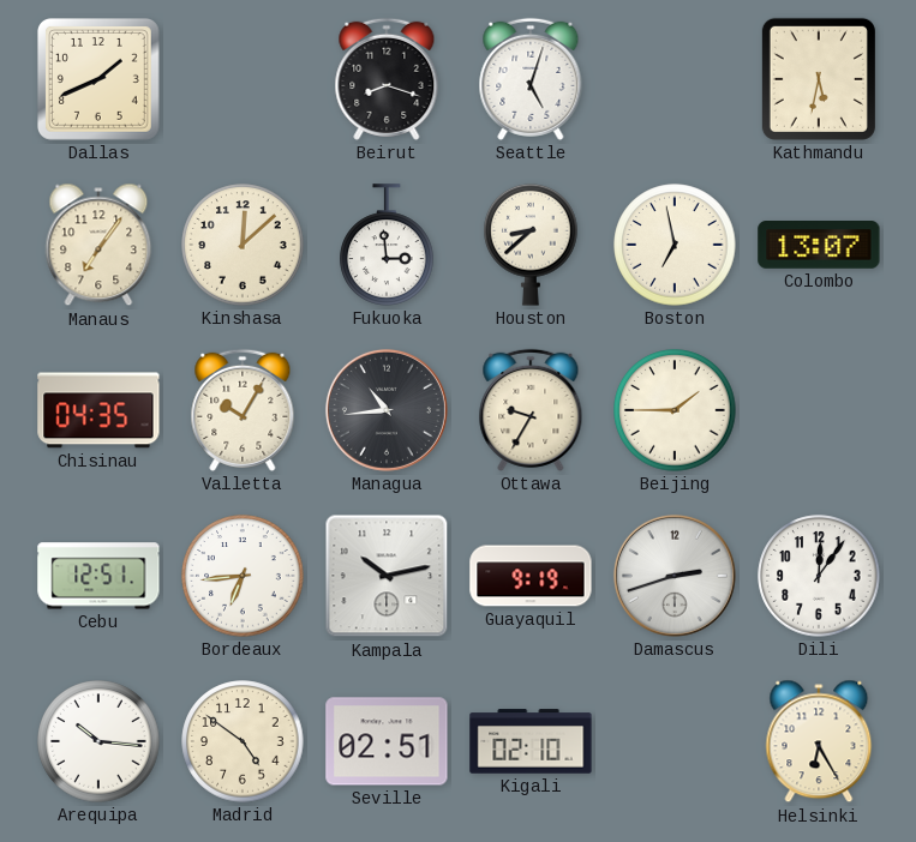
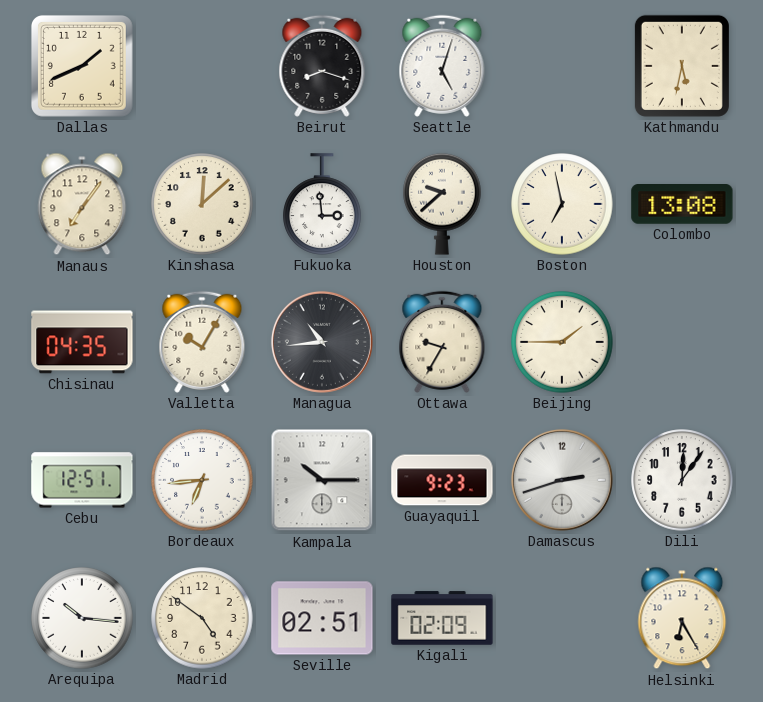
Houston: 8:38 -> 9:38 (442, 204)
Colombo: 13:07 -> 13:08 (682, 205)
Kampala: 10:13 -> 10:15 (322, 480)
Guayaquil: 9:19 -> 9:23 (442, 480)
Kigali: 02:10 -> 02:09 (442, 618)
